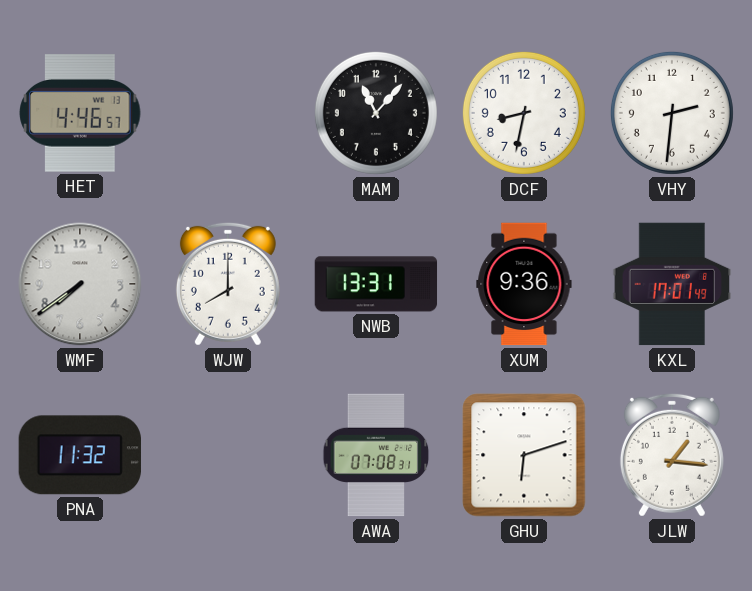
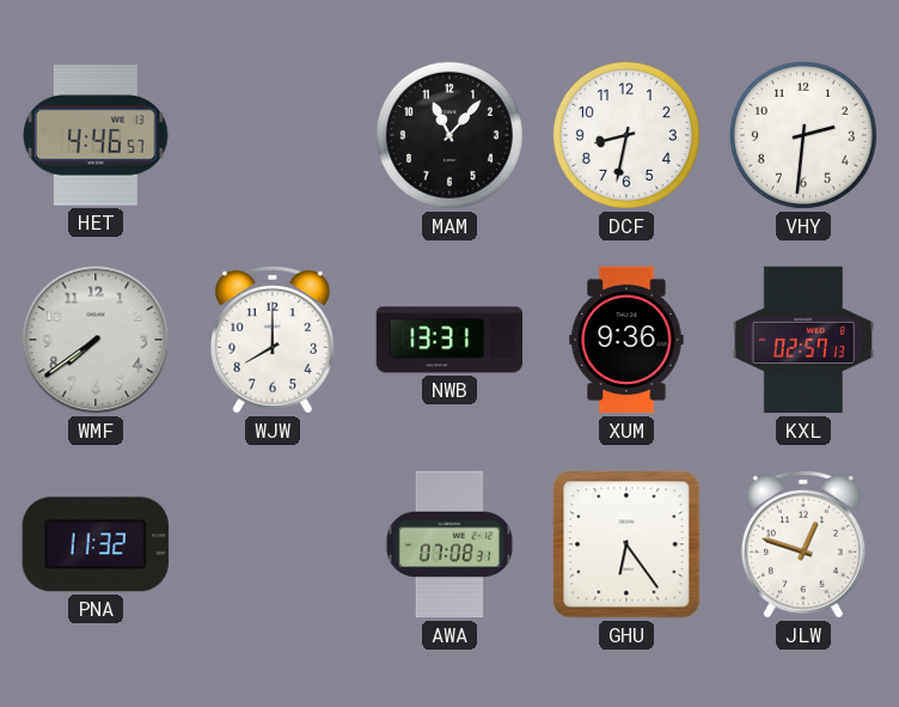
KXL: 17:01 -> 02:57 (803, 340)
GHU: 6:12 -> 6:24 (626, 544)
JLW: 1:16 -> 12:48 (803, 544)
